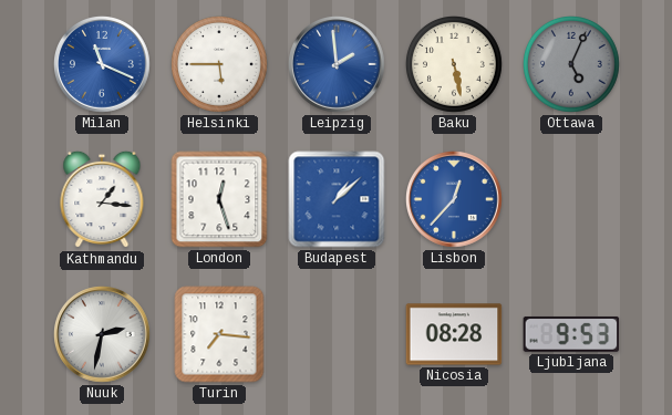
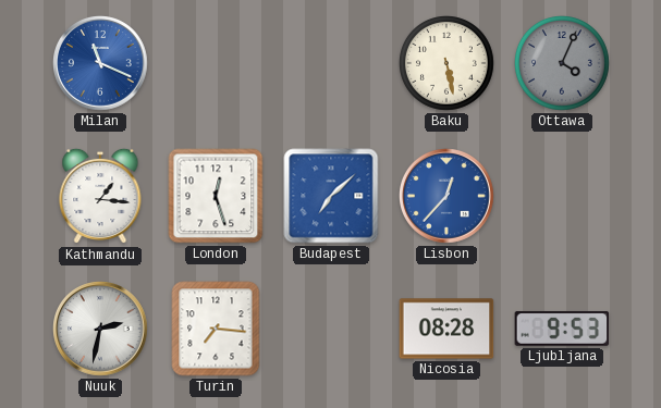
Helsinki: 5:45 -> none (220, 65)
Leipzig: 1:59 -> none (338, 65)
Ottawa: 5:04 -> 4:04 (563, 64)
Budapest: 1:08 -> 7:08 (331, 196)
